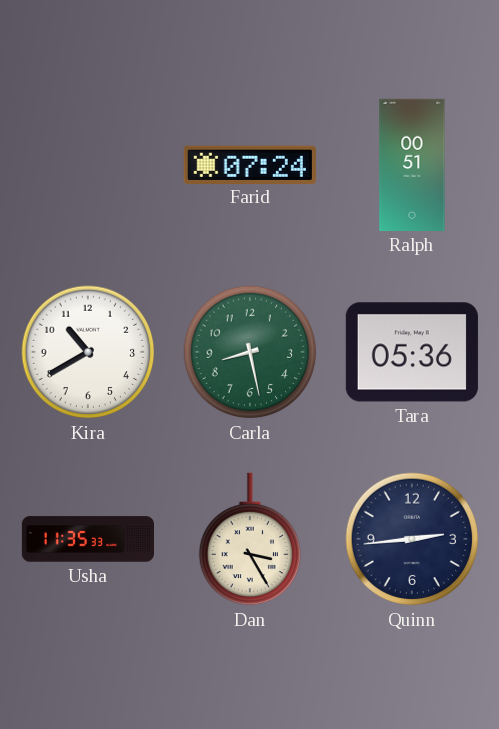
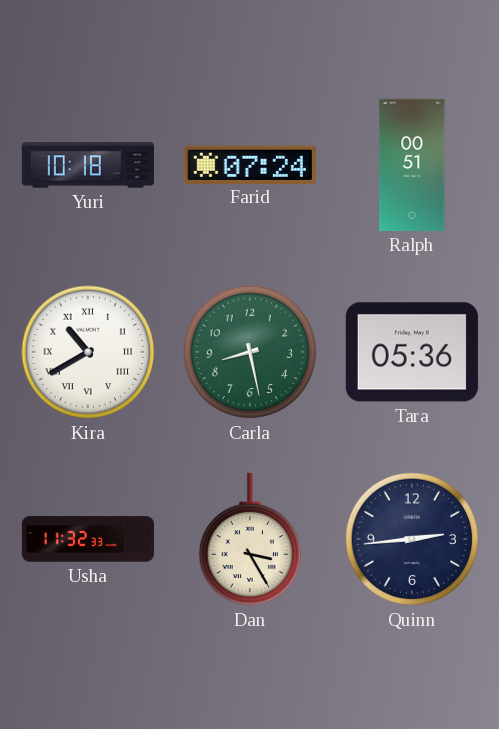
Yuri: none -> 10:18 (88, 165)
Kira numerals: Arabic -> Roman (88, 352)
Usha: 11:35 -> 11:32 (87, 539)
